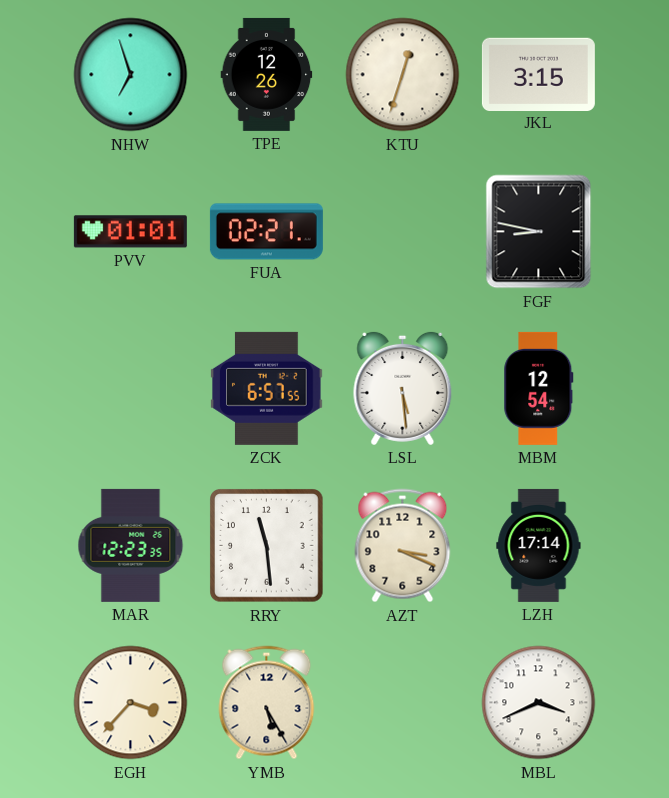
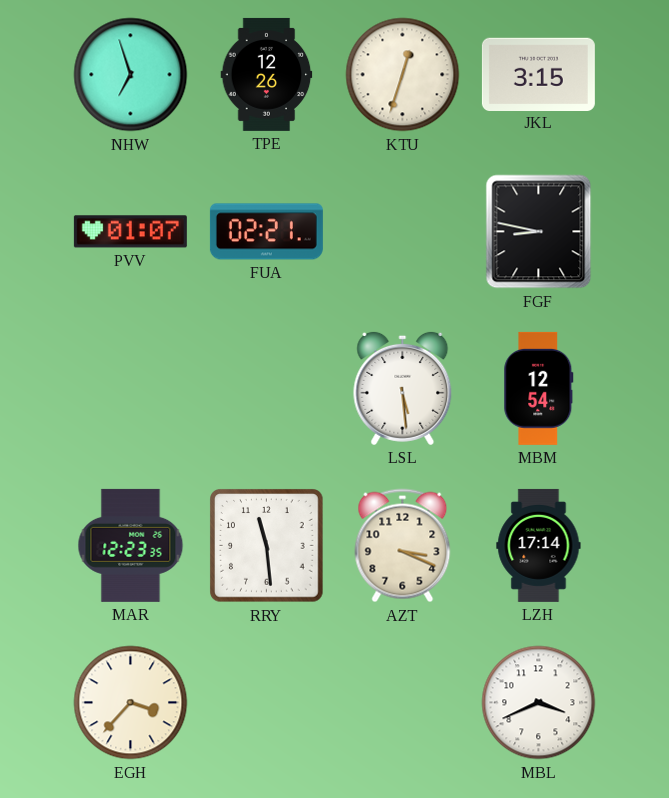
PVV: 01:01 -> 01:07 (130, 232)
ZCK: 6:57 -> none (267, 388)
YMB: 5:25 -> none (267, 703)
